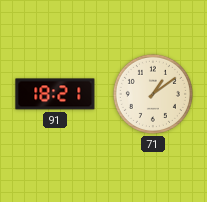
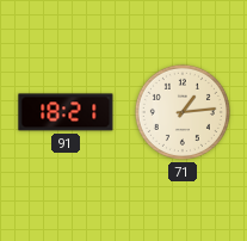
71: 1:09 -> 1:14 (183, 112)
